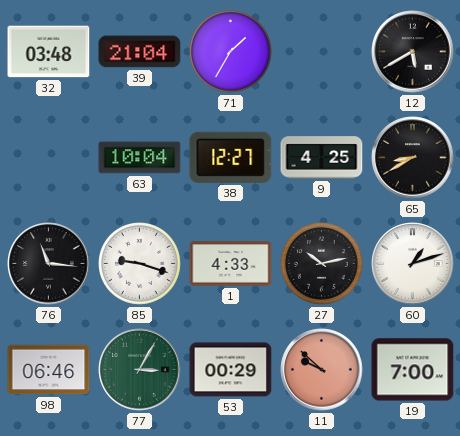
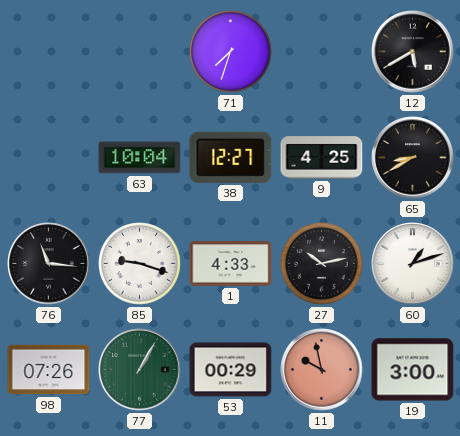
32: 03:48 -> none (49, 52)
39: 21:04 -> none (140, 52)
71: 1:35 -> 7:33 (231, 52)
98: 06:46 -> 07:26 (49, 370)
77: 3:05 -> 1:05 (140, 370)
11: 9:52 -> 9:58 (322, 370)
19: 7:00 -> 3:00 (413, 370)
